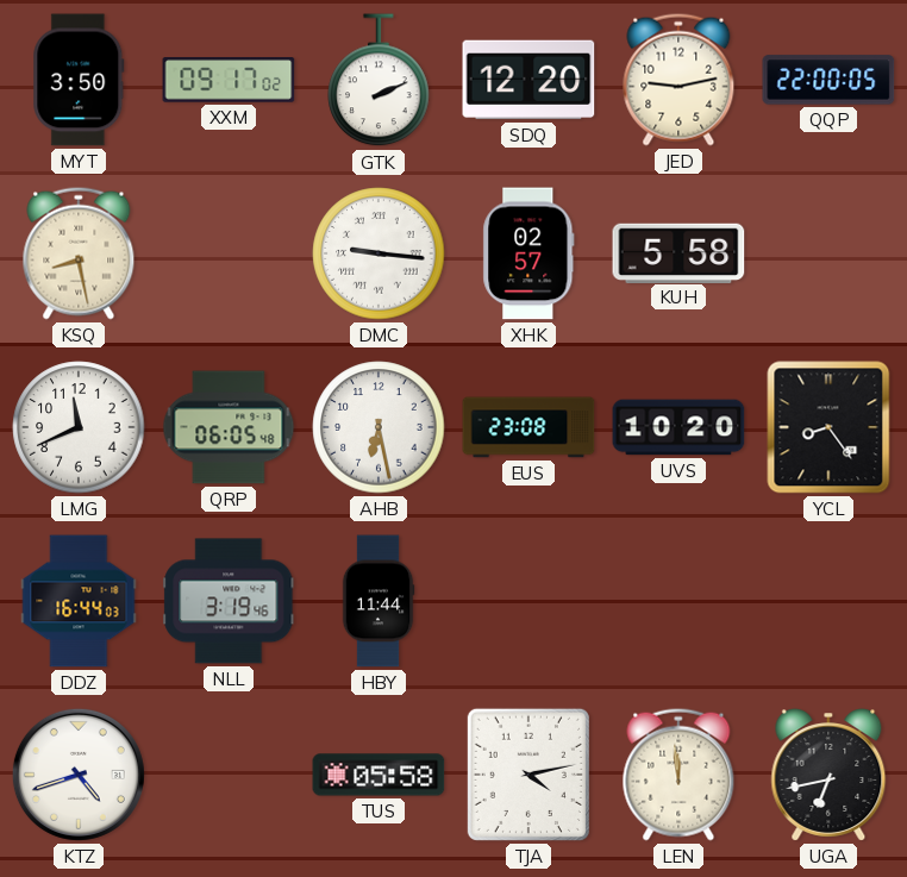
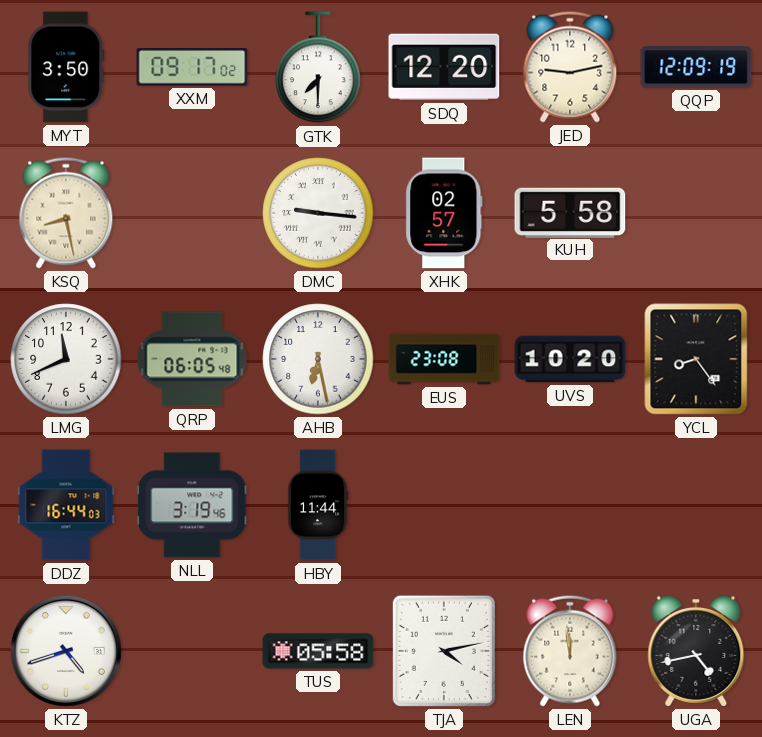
GTK: 2:11 -> 7:30 (318, 68)
QQP: 22:00 -> 12:09 (696, 67)
UGA: 6:43 -> 4:43 (696, 651)
